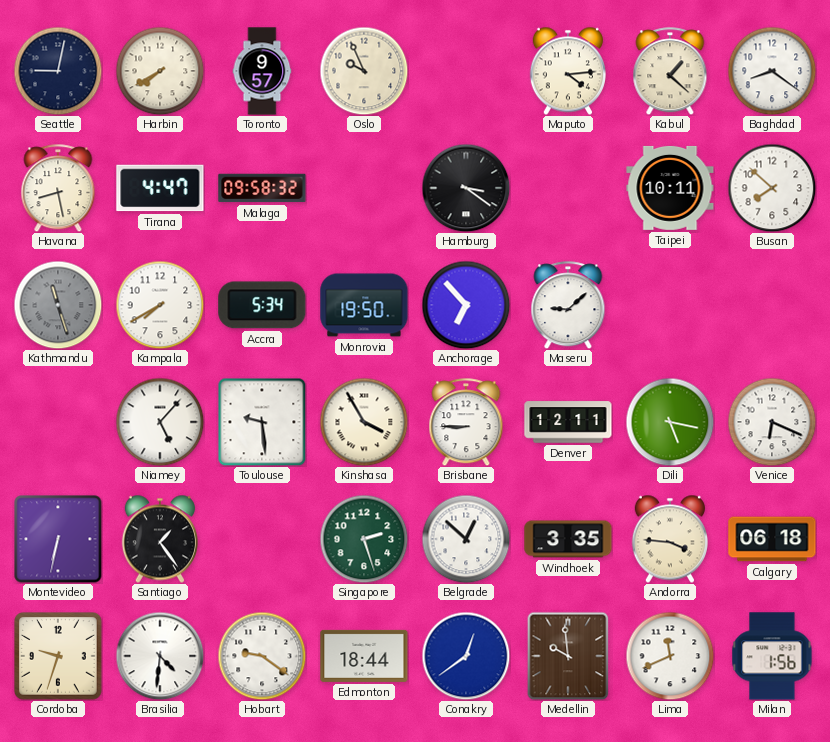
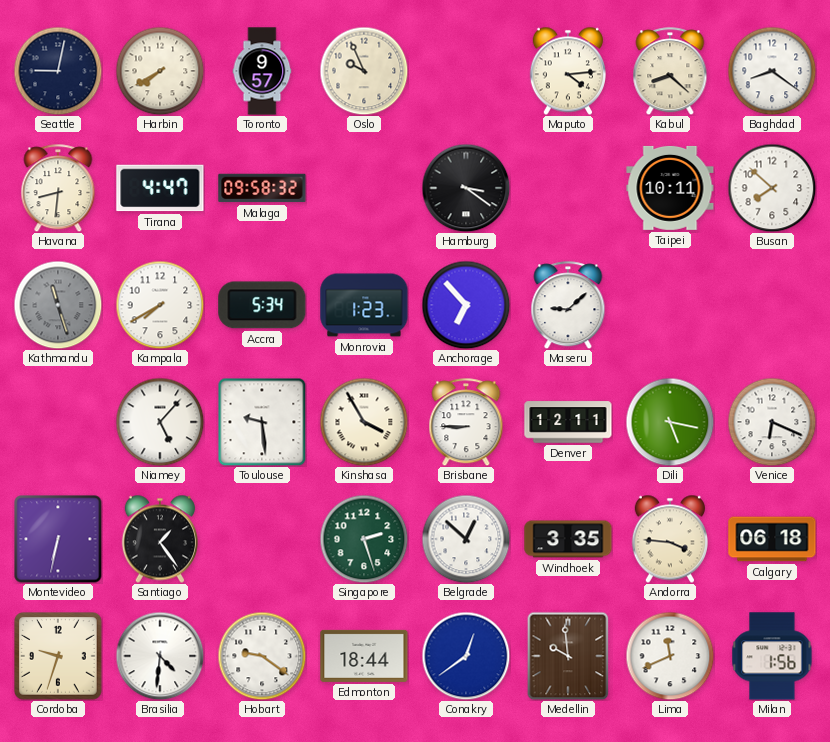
Kabul: 1:22 -> 8:22 (670, 71)
Havana: 8:28 -> 8:31 (58, 188)
Monrovia: 19:50 -> 1:23 (364, 305)
